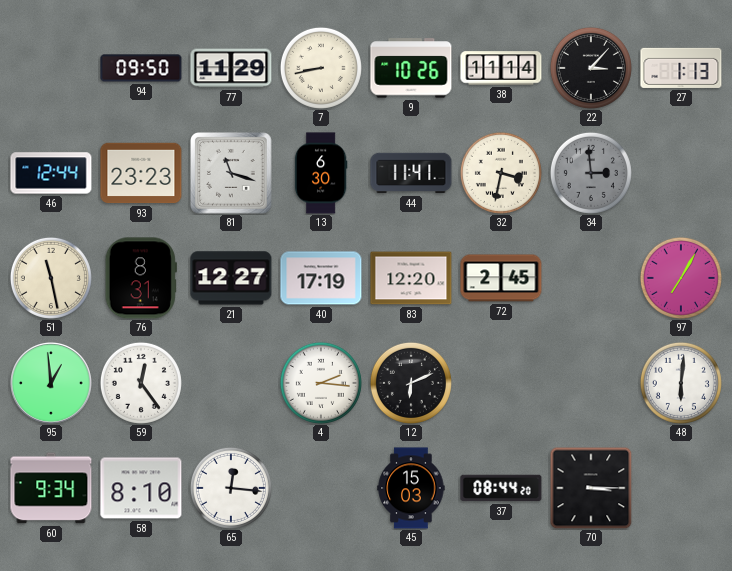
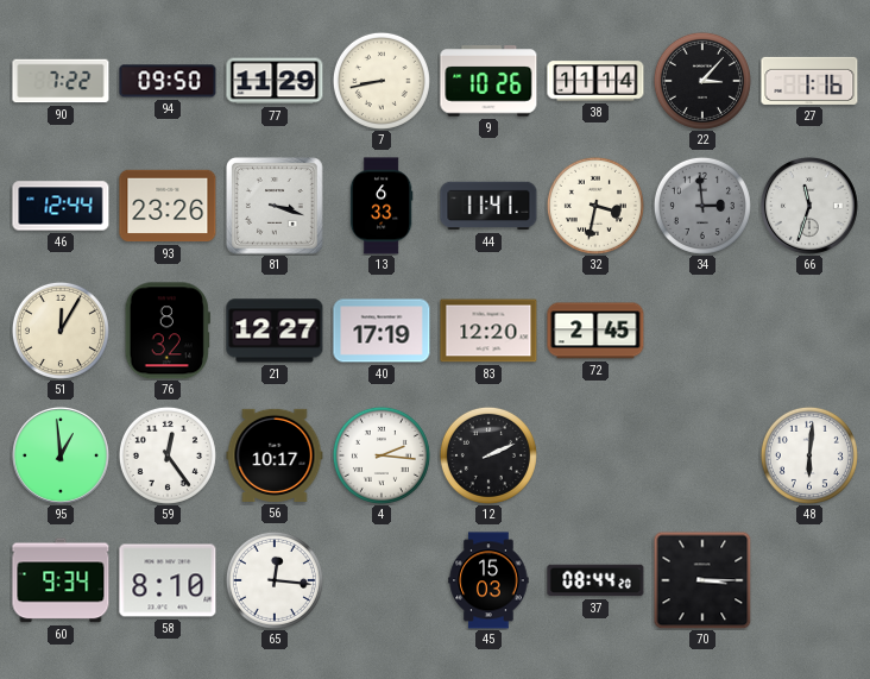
90: none -> 7:22 (61, 81)
27: 1:13 -> 1:16 (809, 81)
93: 23:23 -> 23:26 (168, 206)
81: 11:18 -> 3:18 (276, 207)
13: 6:30 -> 6:33 (382, 206)
66: none -> 11:33 (809, 206)
51: 11:28 -> 12:05 (61, 331)
76: 8:31 -> 8:32 (168, 331)
97: 7:05 -> none (681, 278)
56: none -> 10:17 (275, 455)
12: 6:11 -> 2:11 (488, 455)
